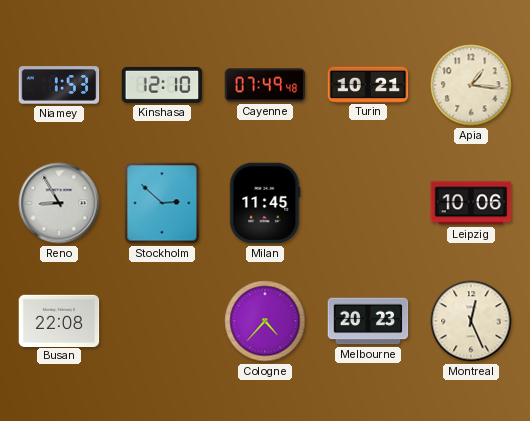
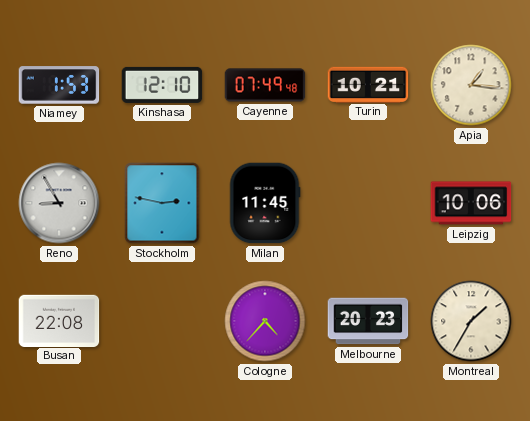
Stockholm: 2:52 -> 2:47 (162, 203)
Montreal: 12:26 -> 1:35 (471, 321)
